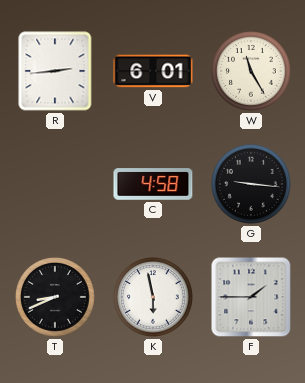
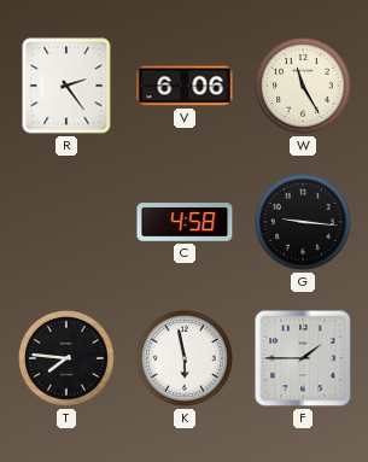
R: 2:44 -> 2:24 (66, 86)
V: 6:01 -> 6:06 (185, 86)
T: 8:41 -> 7:46 (68, 359)
